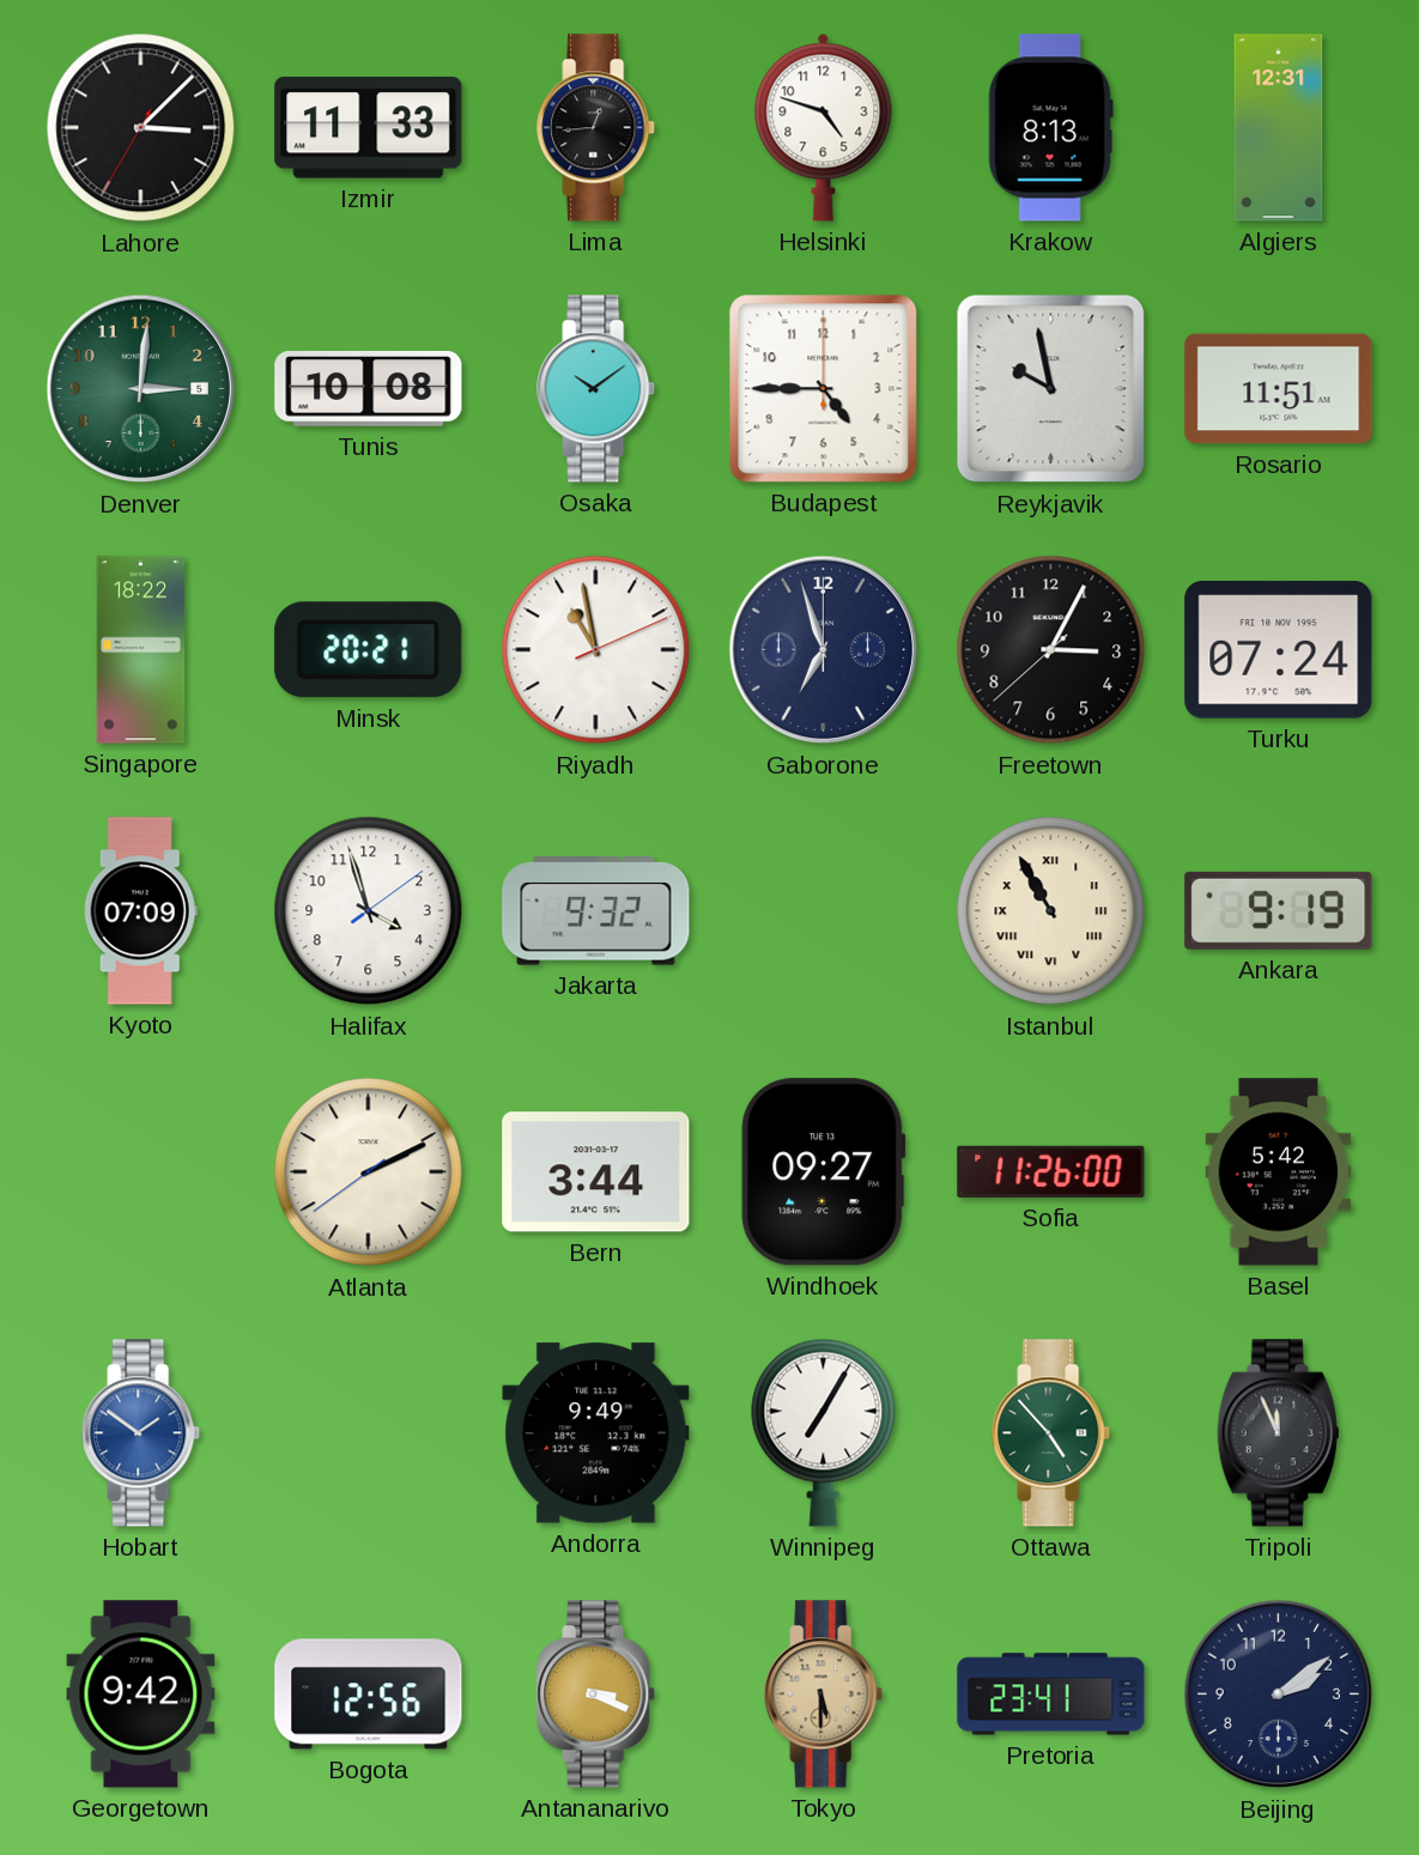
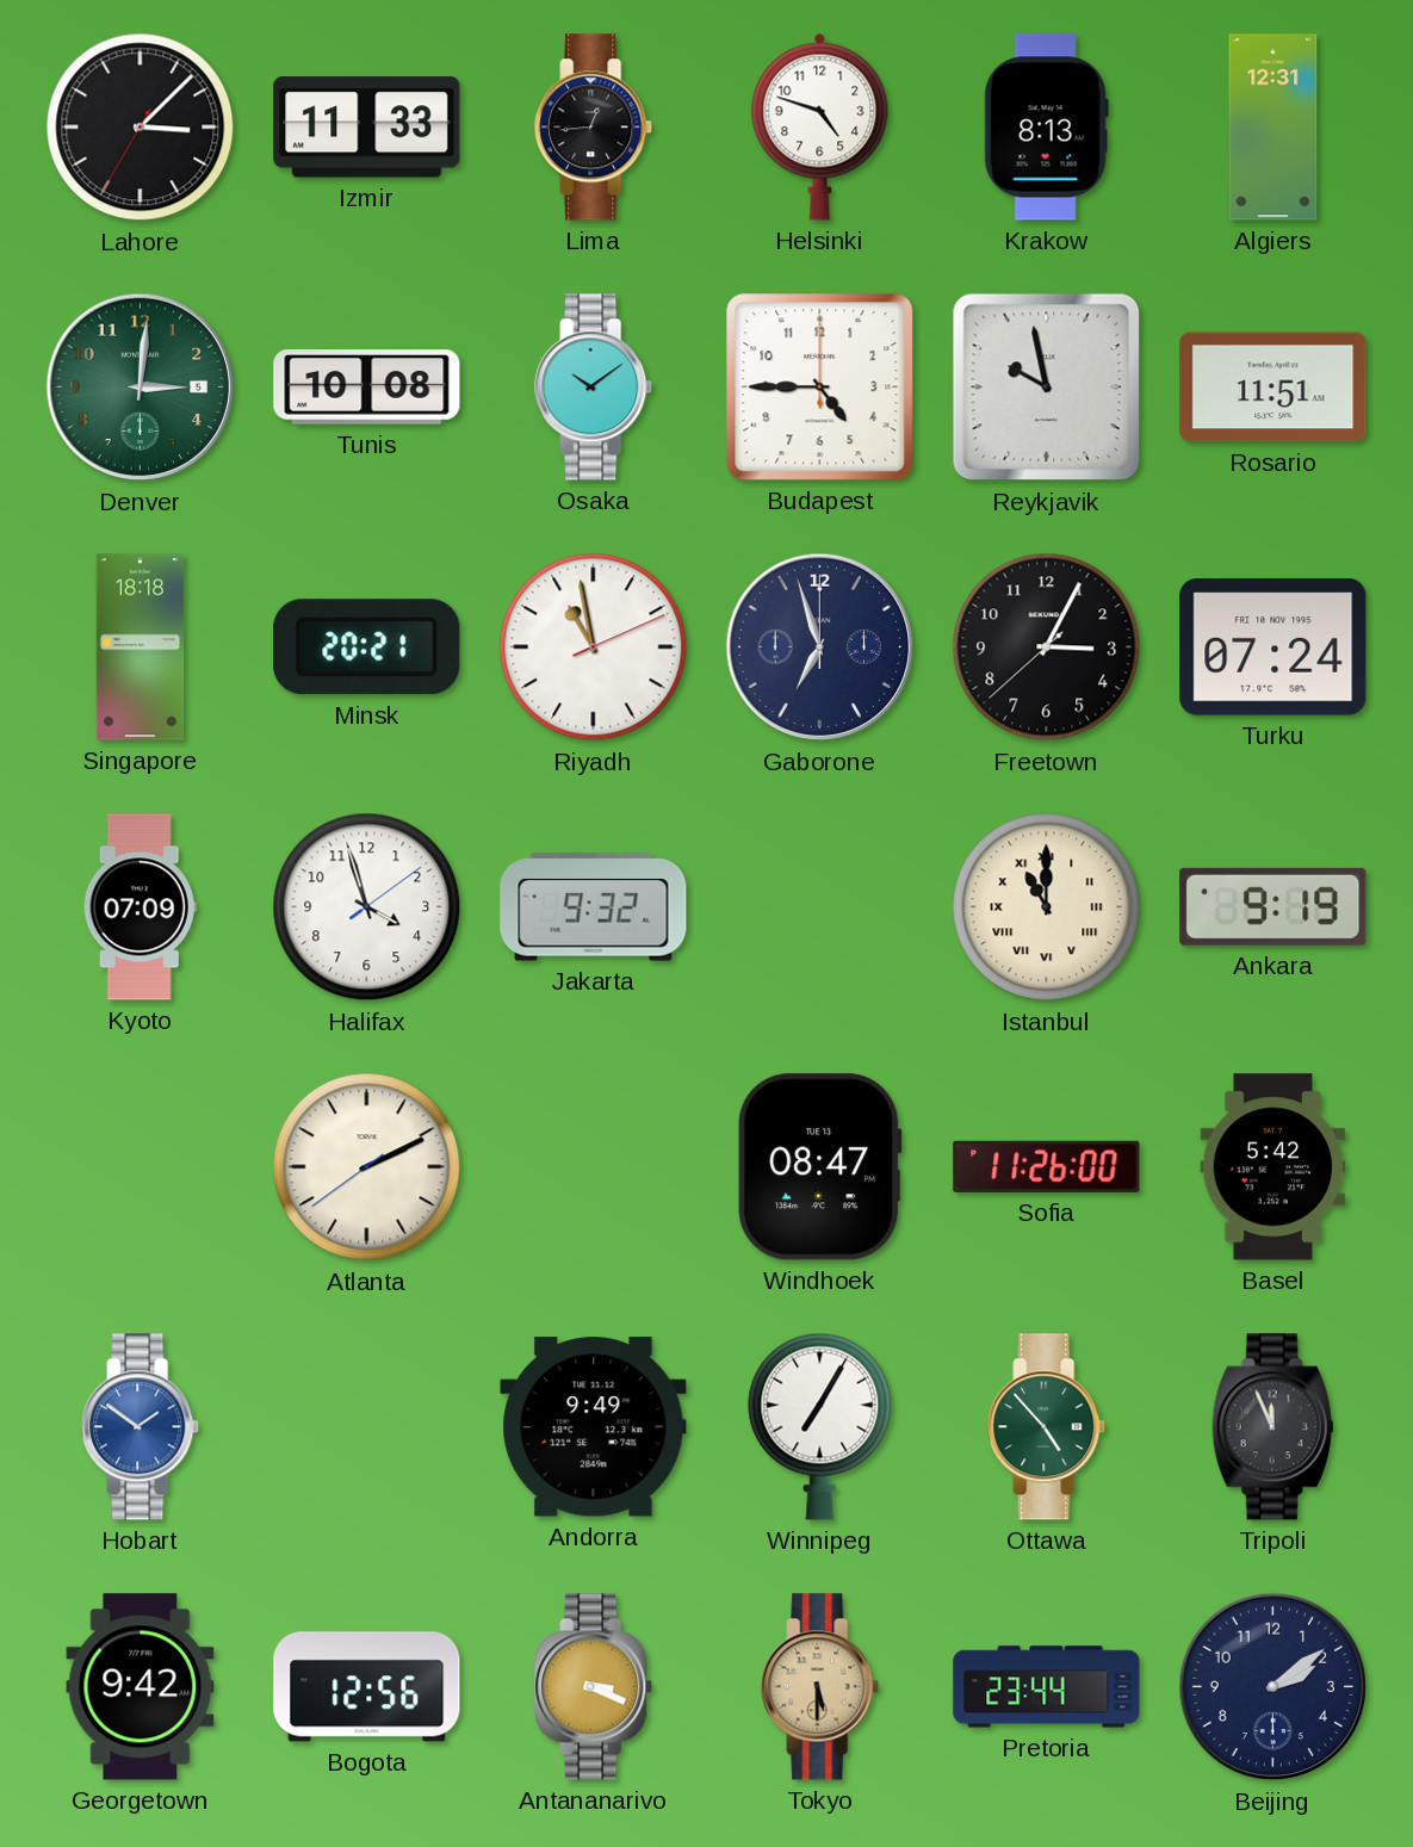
Singapore: 18:22 -> 18:18 (141, 647)
Istanbul: 10:55 -> 11:00 (1047, 907)
Bern: 3:44 -> none (596, 1172)
Windhoek: 09:27 -> 08:47 (820, 1167)
Pretoria: 23:41 -> 23:44 (1047, 1687)
